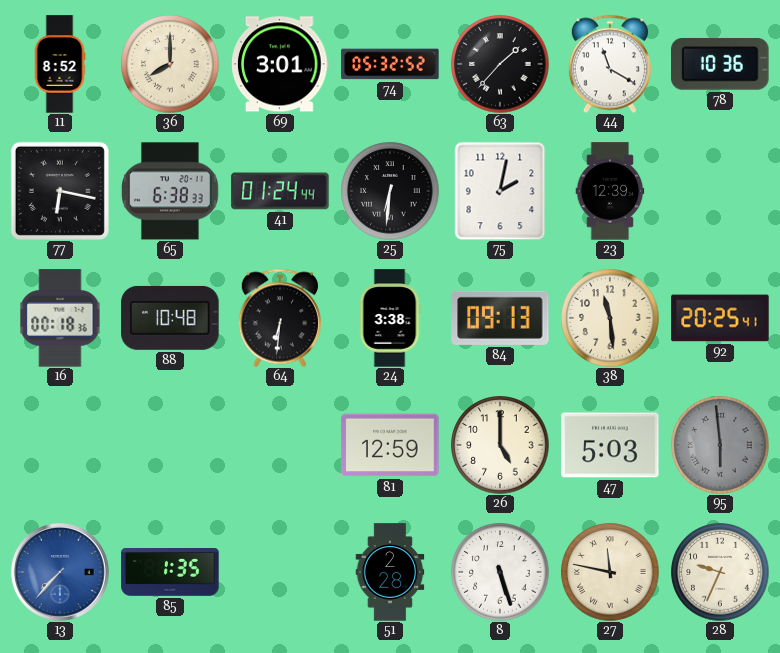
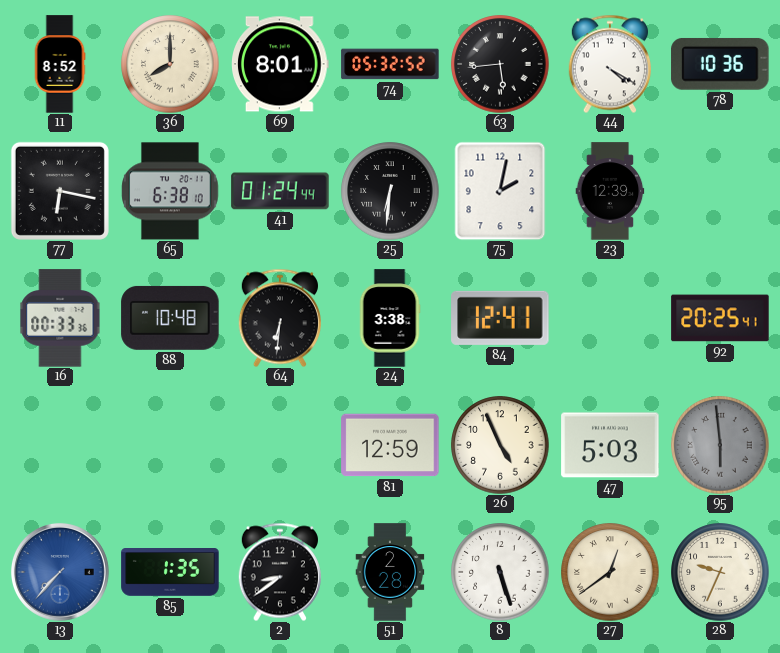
69: 3:01 -> 8:01 (281, 64)
63: 1:37 -> 5:44 (500, 64)
44: 11:20 -> 4:20 (610, 64)
65: 6:38:33 -> 6:38:10 (170, 191)
16: 00:18 -> 00:33 (60, 318)
84: 09:13 -> 12:41 (500, 318)
38: 11:29 -> none (610, 318)
26: 5:00 -> 4:56 (500, 445)
2: none -> 8:39 (280, 572)
27: 11:47 -> 12:39 (610, 572)
